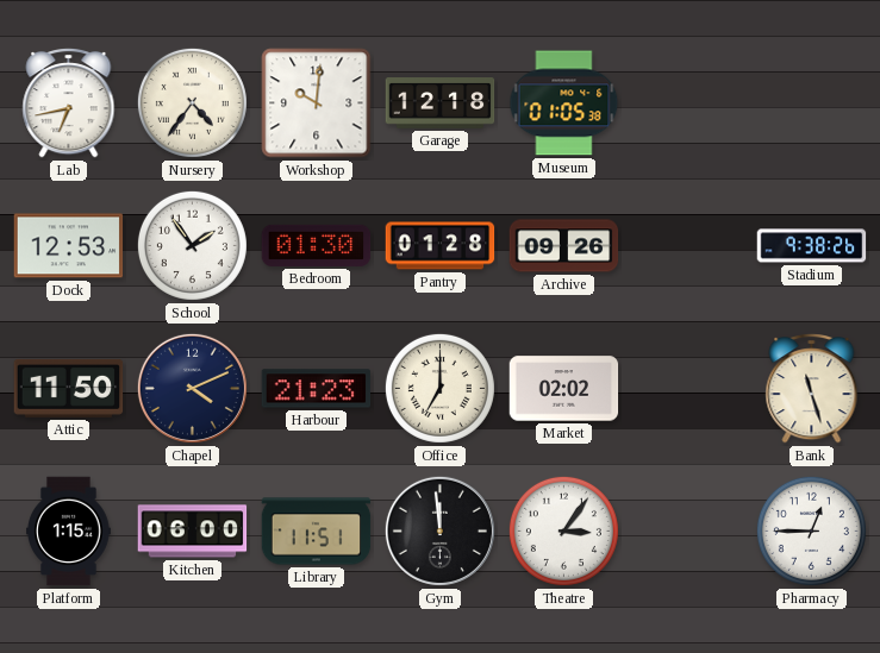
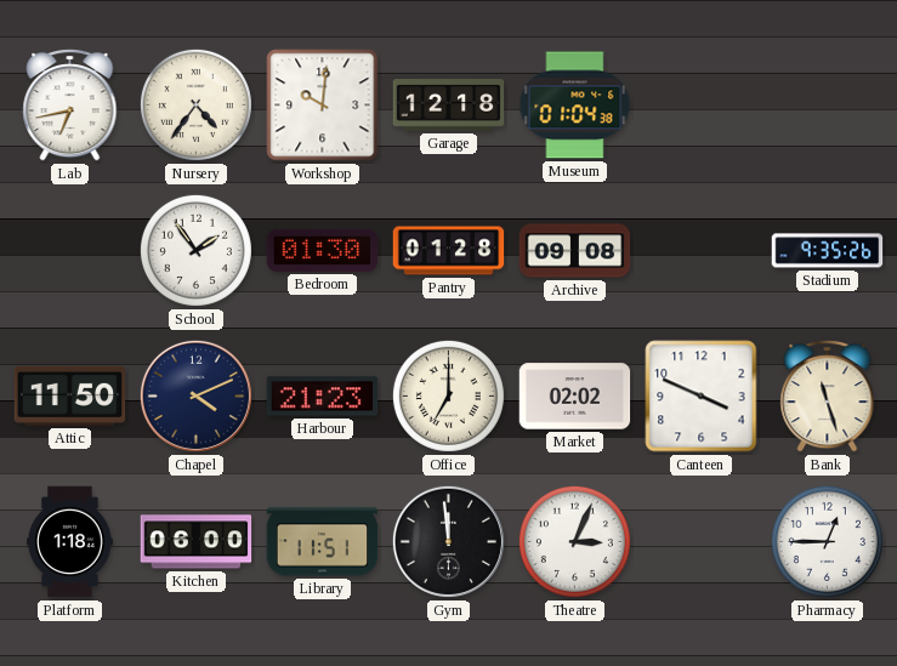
Museum: 01:05 -> 01:04 (575, 106)
Dock: 12:53 -> none (69, 246)
Archive: 09:26 -> 09:08 (575, 251)
Stadium: 9:38 -> 9:35 (828, 251)
Canteen: none -> 3:49 (702, 397)
Platform: 1:15 -> 1:18 (70, 542)
Theatre: 3:06 -> 3:04 (574, 541)
